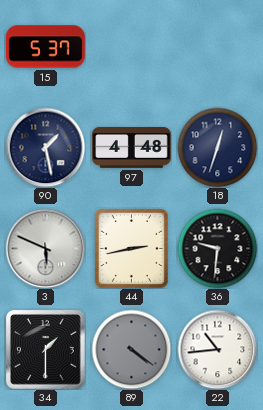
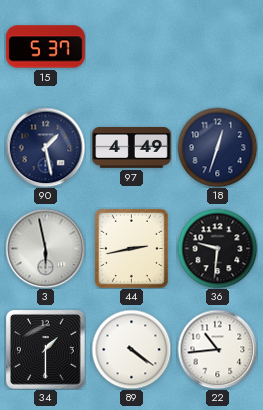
97: 4:48 -> 4:49 (132, 147)
3: 5:49 -> 5:58 (45, 248)
89 dial: grey -> white (131, 349)
